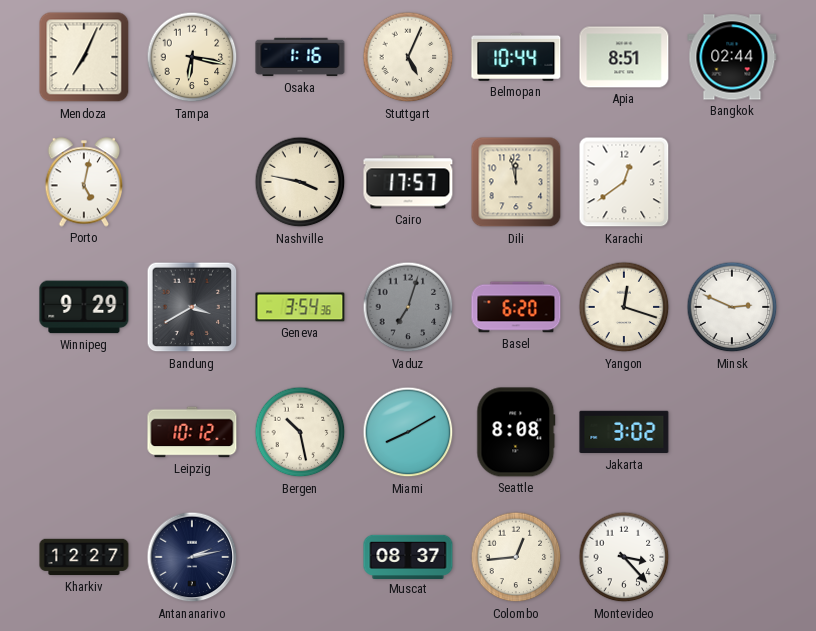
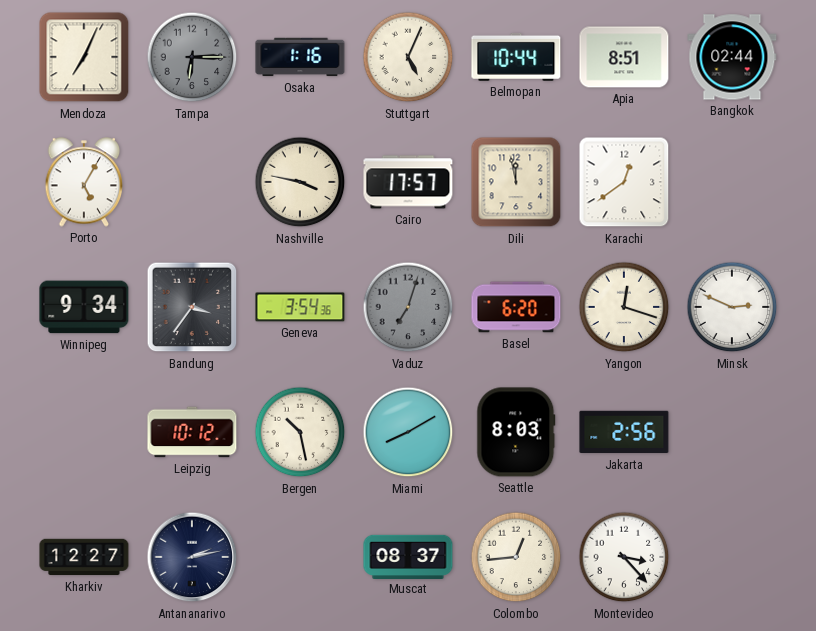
Tampa: 6:17 -> 6:15 (192, 57)
Tampa dial: cream -> grey (192, 57)
Porto: 5:02 -> 5:05 (84, 182)
Winnipeg: 9:29 -> 9:34 (84, 307)
Bandung: 3:40 -> 3:36 (192, 307)
Seattle: 8:08 -> 8:03 (516, 432)
Jakarta: 3:02 -> 2:56 (624, 432)
